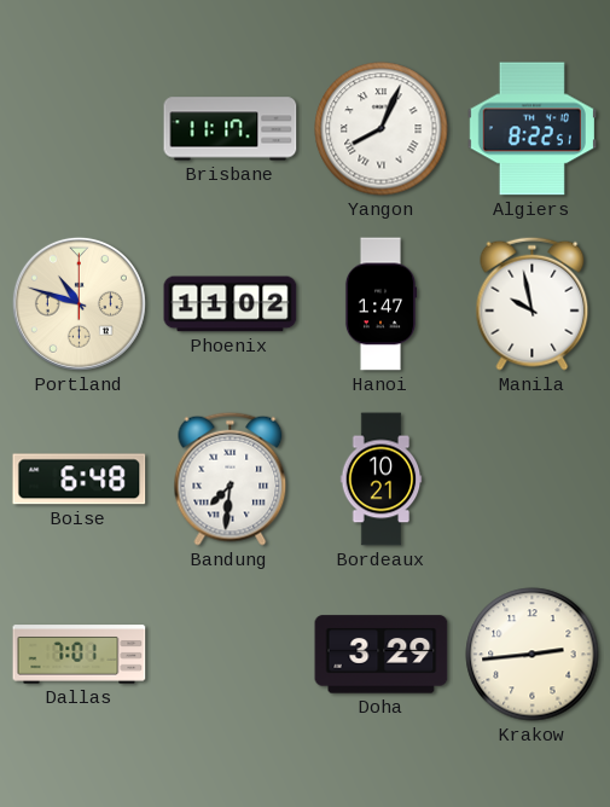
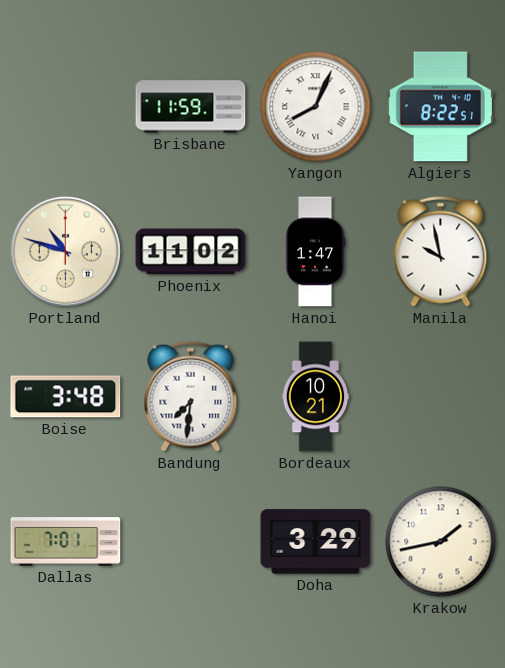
Brisbane: 11:17 -> 11:59 (191, 107)
Boise: 6:48 -> 3:48 (66, 397)
Krakow: 2:44 -> 1:43 (441, 542)
